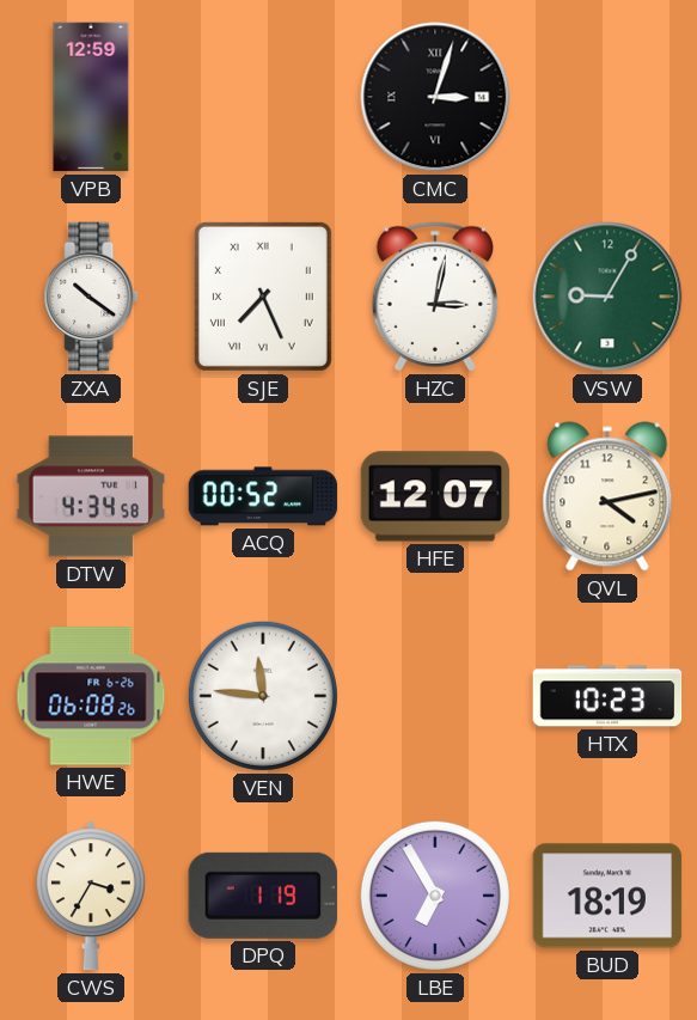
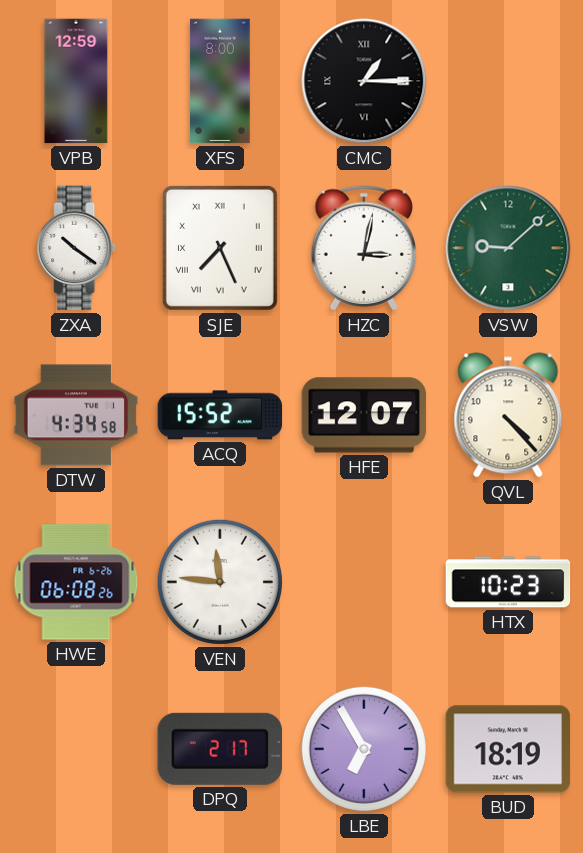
XFS: none -> 8:00 (220, 81)
CMC: 3:03 -> 1:15 (364, 81)
VSW: 9:05 -> 9:08 (508, 248)
ACQ: 00:52 -> 15:52 (220, 415)
QVL: 4:13 -> 4:23 (508, 415)
CWS: 3:35 -> none (91, 896)
DPQ: 1:19 -> 2:17 (220, 749)
